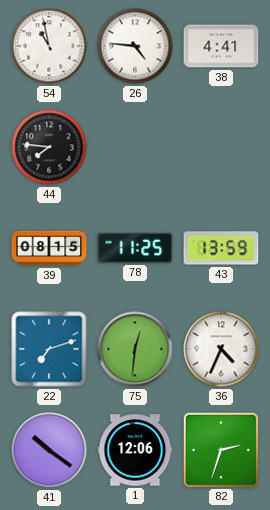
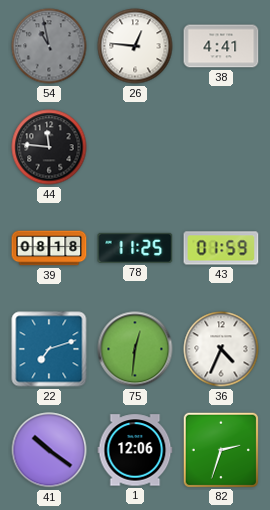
54 dial: white -> grey (49, 46)
26: 4:46 -> 12:46 (135, 46)
44: 7:46 -> 11:46 (49, 147)
39: 08:15 -> 08:18 (49, 248)
43: 13:59 -> 01:59 (221, 248)
